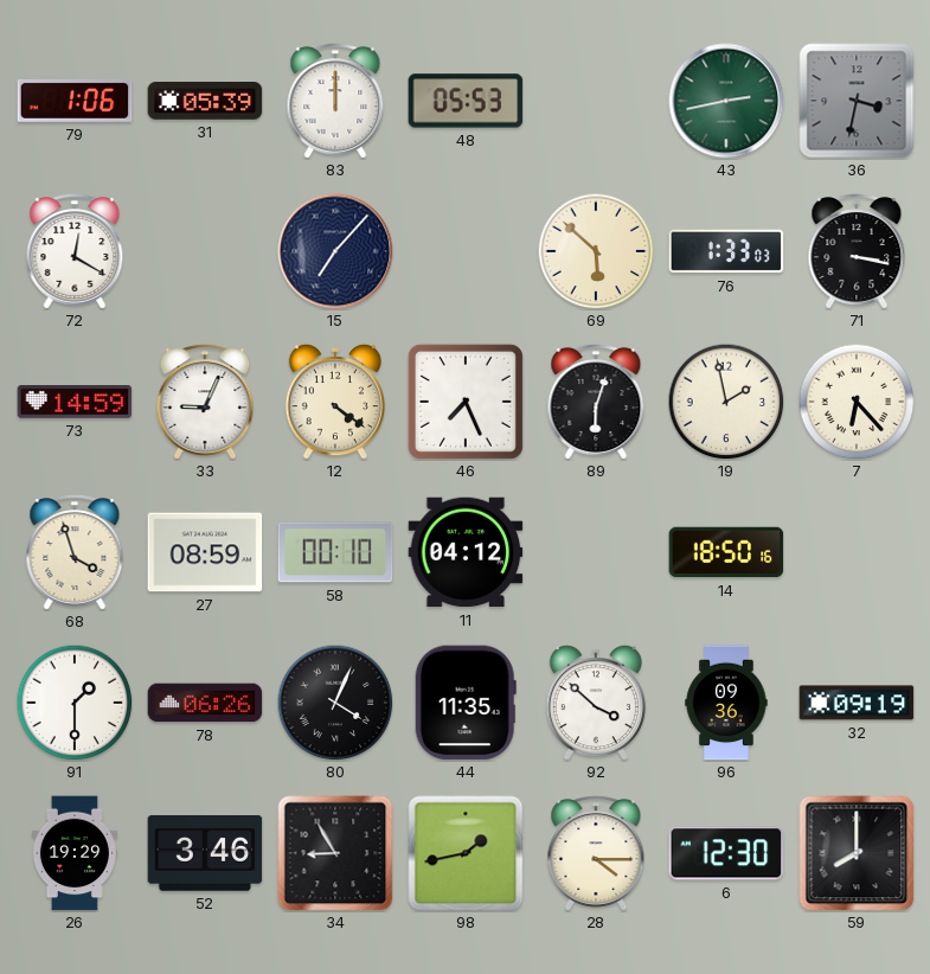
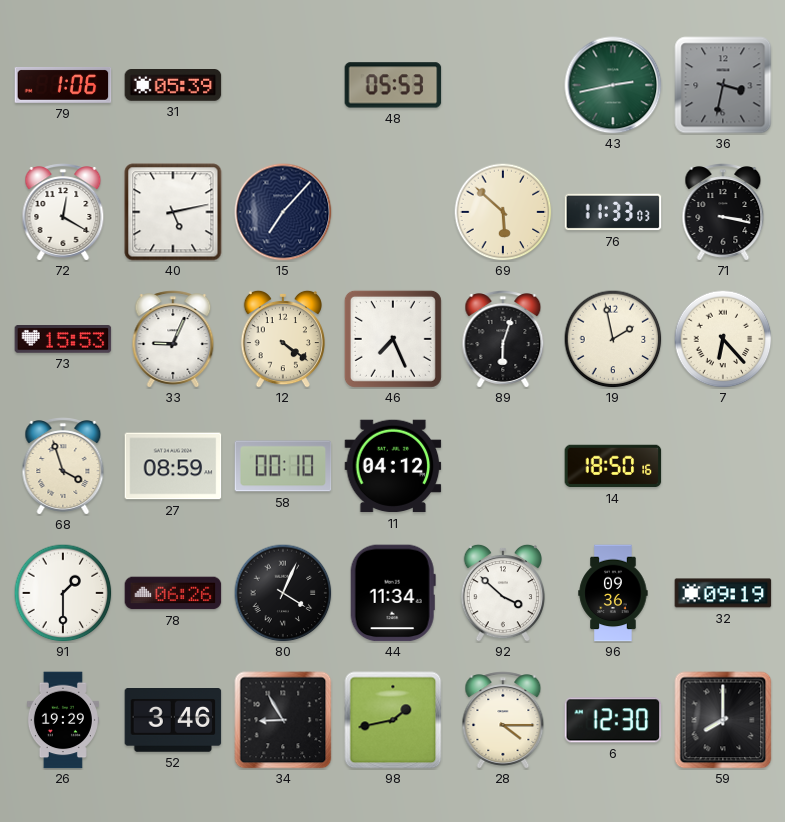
83: 12:00 -> none (335, 101)
40: none -> 5:13 (173, 212)
76: 1:33 -> 11:33 (613, 212)
73: 14:59 -> 15:53 (63, 339)
44: 11:35 -> 11:34 (393, 593)
